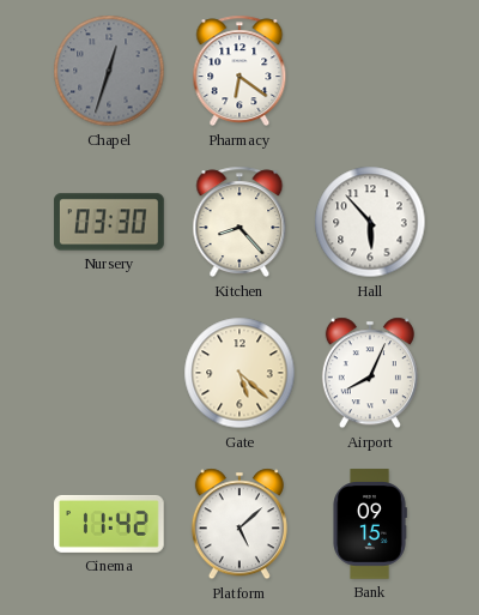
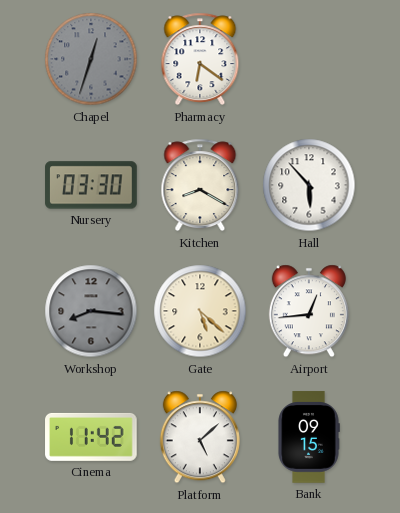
Kitchen: 8:23 -> 8:20 (200, 185)
Workshop: none -> 8:16 (91, 311)
Airport: 8:04 -> 12:44 (309, 311)
